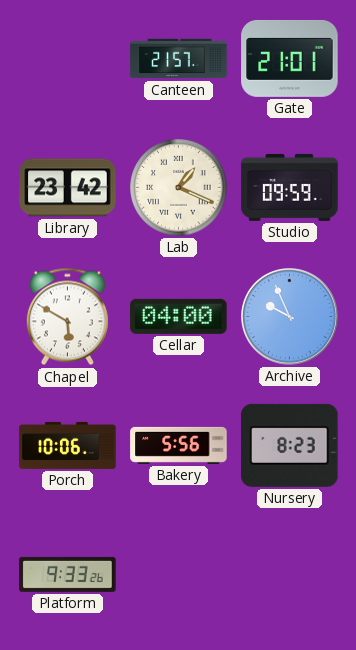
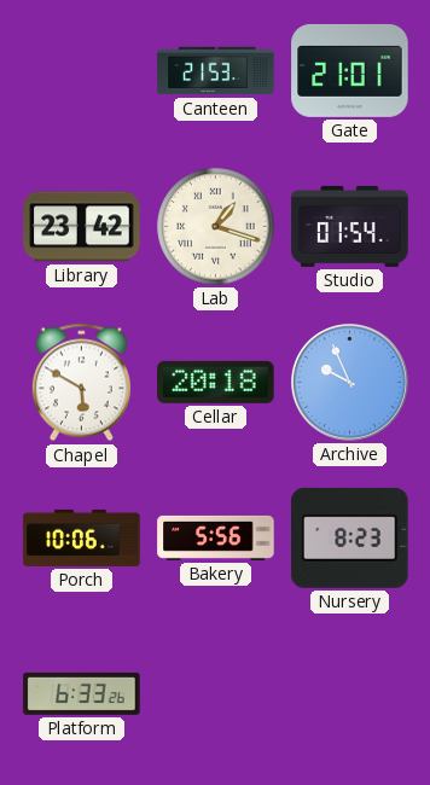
Canteen: 21:57 -> 21:53 (216, 71)
Lab: 1:19 -> 1:18 (216, 227)
Studio: 09:59 -> 01:54 (350, 226)
Cellar: 04:00 -> 20:18 (216, 382)
Platform: 9:33 -> 6:33 (82, 693)
